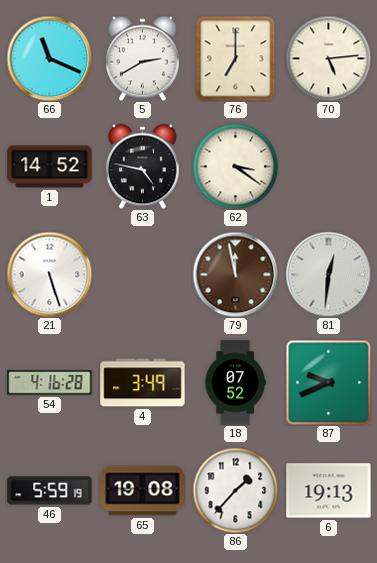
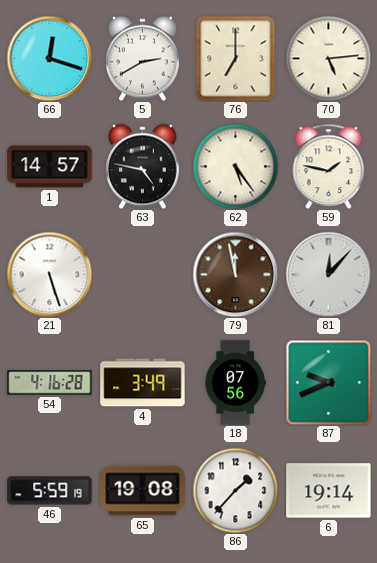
66: 11:19 -> 12:18 (49, 58)
1: 14:52 -> 14:57 (50, 167)
62: 3:21 -> 5:24 (235, 166)
59: none -> 1:47 (329, 166)
81: 12:31 -> 12:07 (328, 274)
18: 07:52 -> 07:56 (235, 383)
6: 19:13 -> 19:14 (329, 491)
